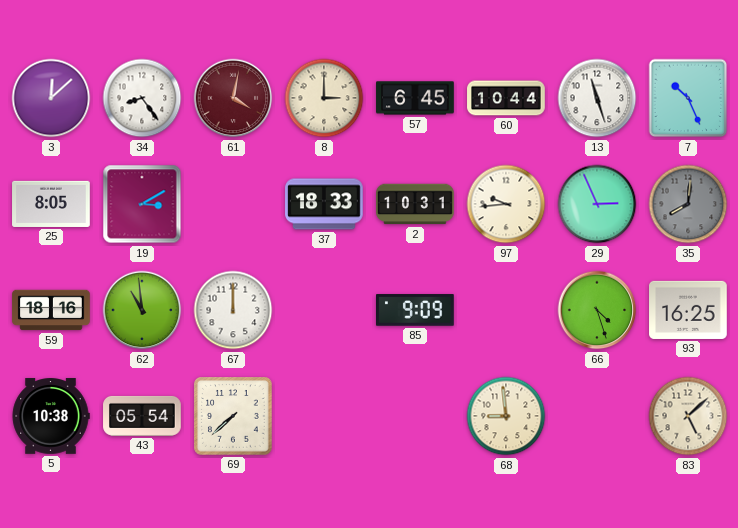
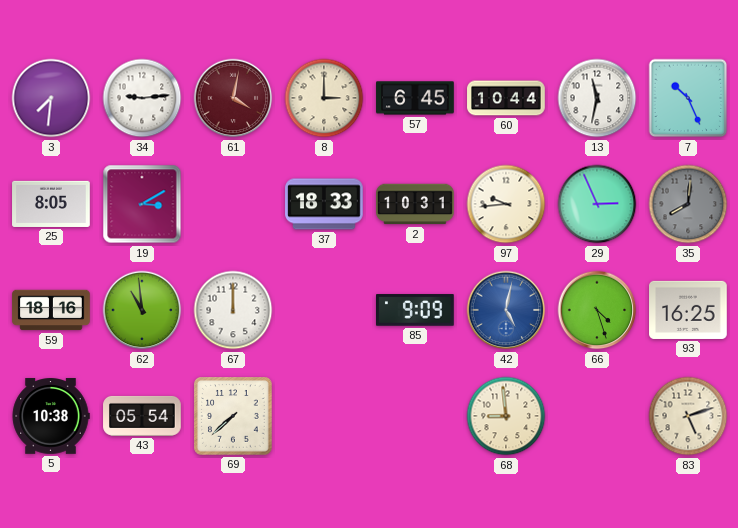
3: 12:08 -> 7:31 (51, 98)
34: 8:24 -> 9:14 (142, 98)
13: 11:27 -> 11:32 (597, 98)
42: none -> 5:02 (506, 310)
83: 5:08 -> 5:12 (688, 416)
